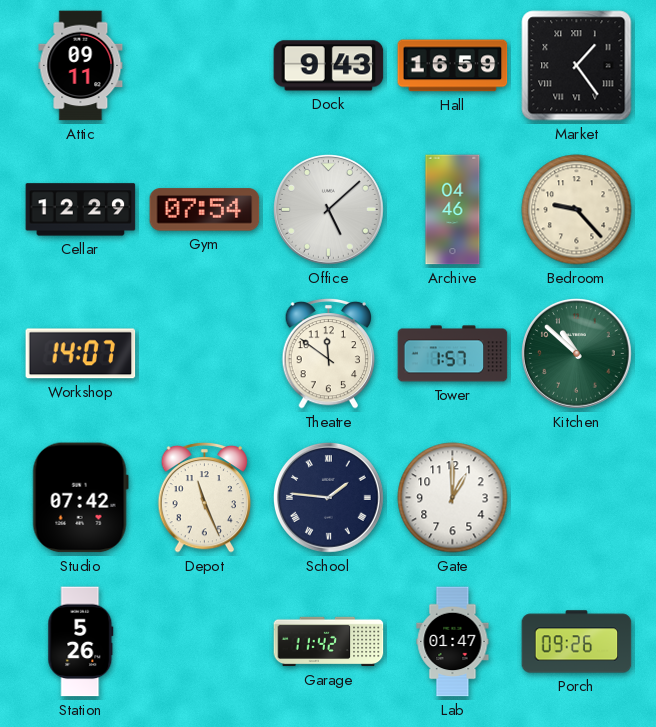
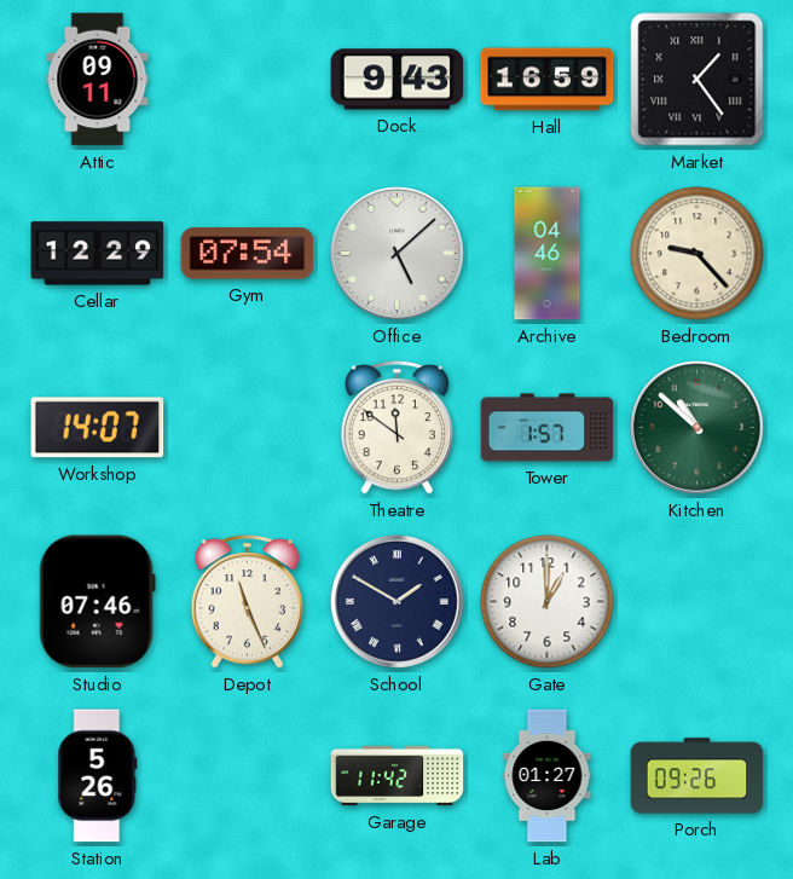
Studio: 07:42 -> 07:46 (97, 602)
School: 1:46 -> 1:50 (398, 602)
Lab: 01:47 -> 01:27 (548, 776)
